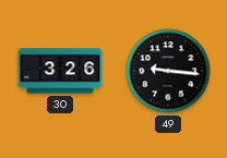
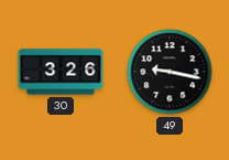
49: 9:16 -> 9:17 (170, 72)
